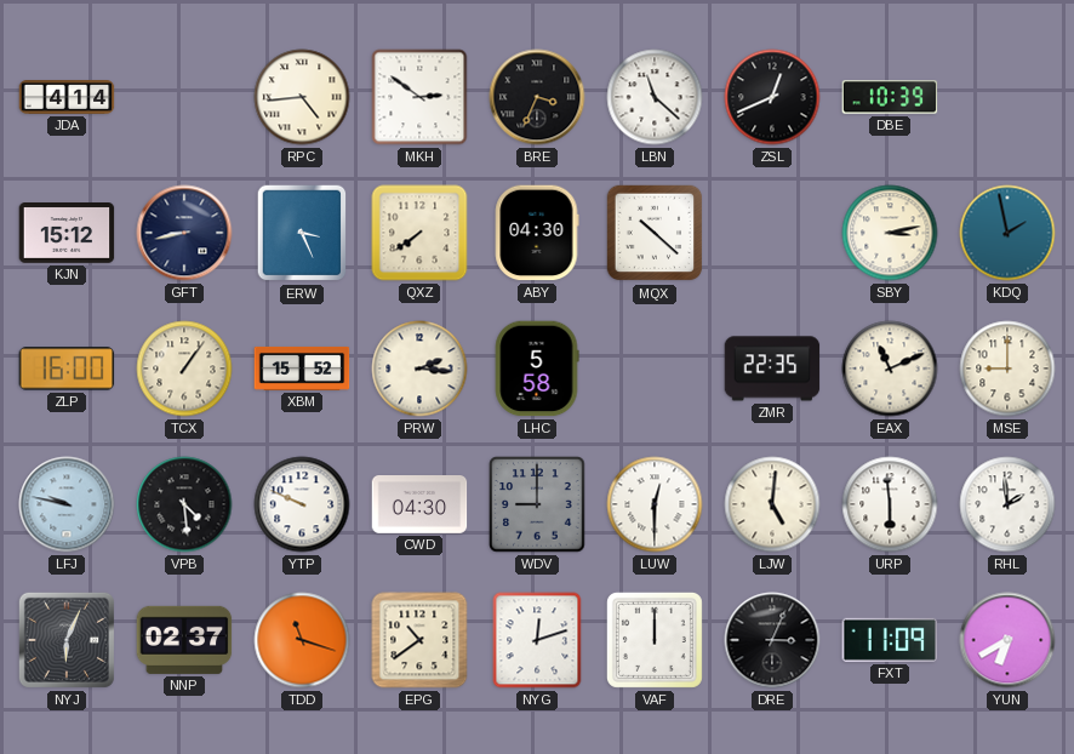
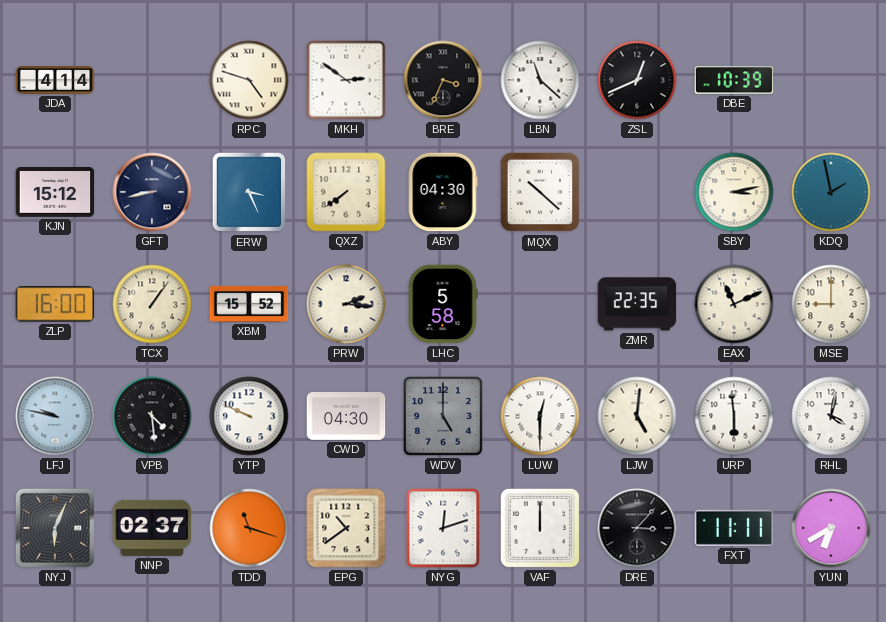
RPC: 4:44 -> 4:48 (249, 80)
WDV: 9:00 -> 5:00 (443, 416)
RHL: 1:59 -> 4:02 (831, 416)
DRE: 3:04 -> 3:07 (637, 528)
FXT: 11:09 -> 11:11 (734, 528)
